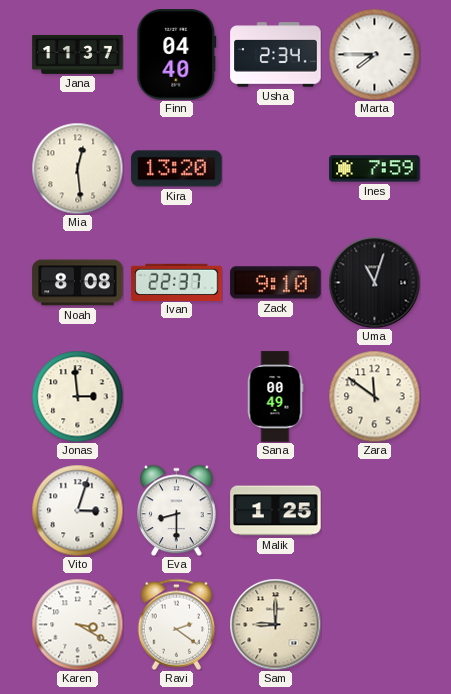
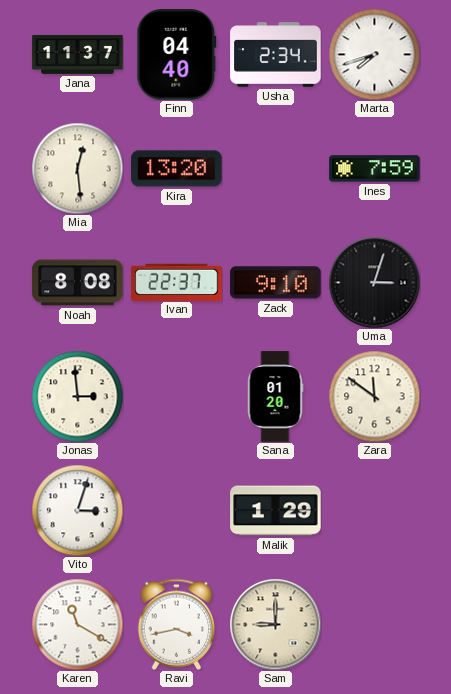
Marta: 7:45 -> 7:42 (374, 54)
Uma: 11:03 -> 3:03 (374, 282)
Sana: 00:49 -> 01:20 (275, 397)
Eva: 8:30 -> none (177, 510)
Malik: 1:25 -> 1:29 (276, 511)
Karen: 3:20 -> 11:20 (77, 624)
Ravi: 2:21 -> 3:43 (177, 624)
